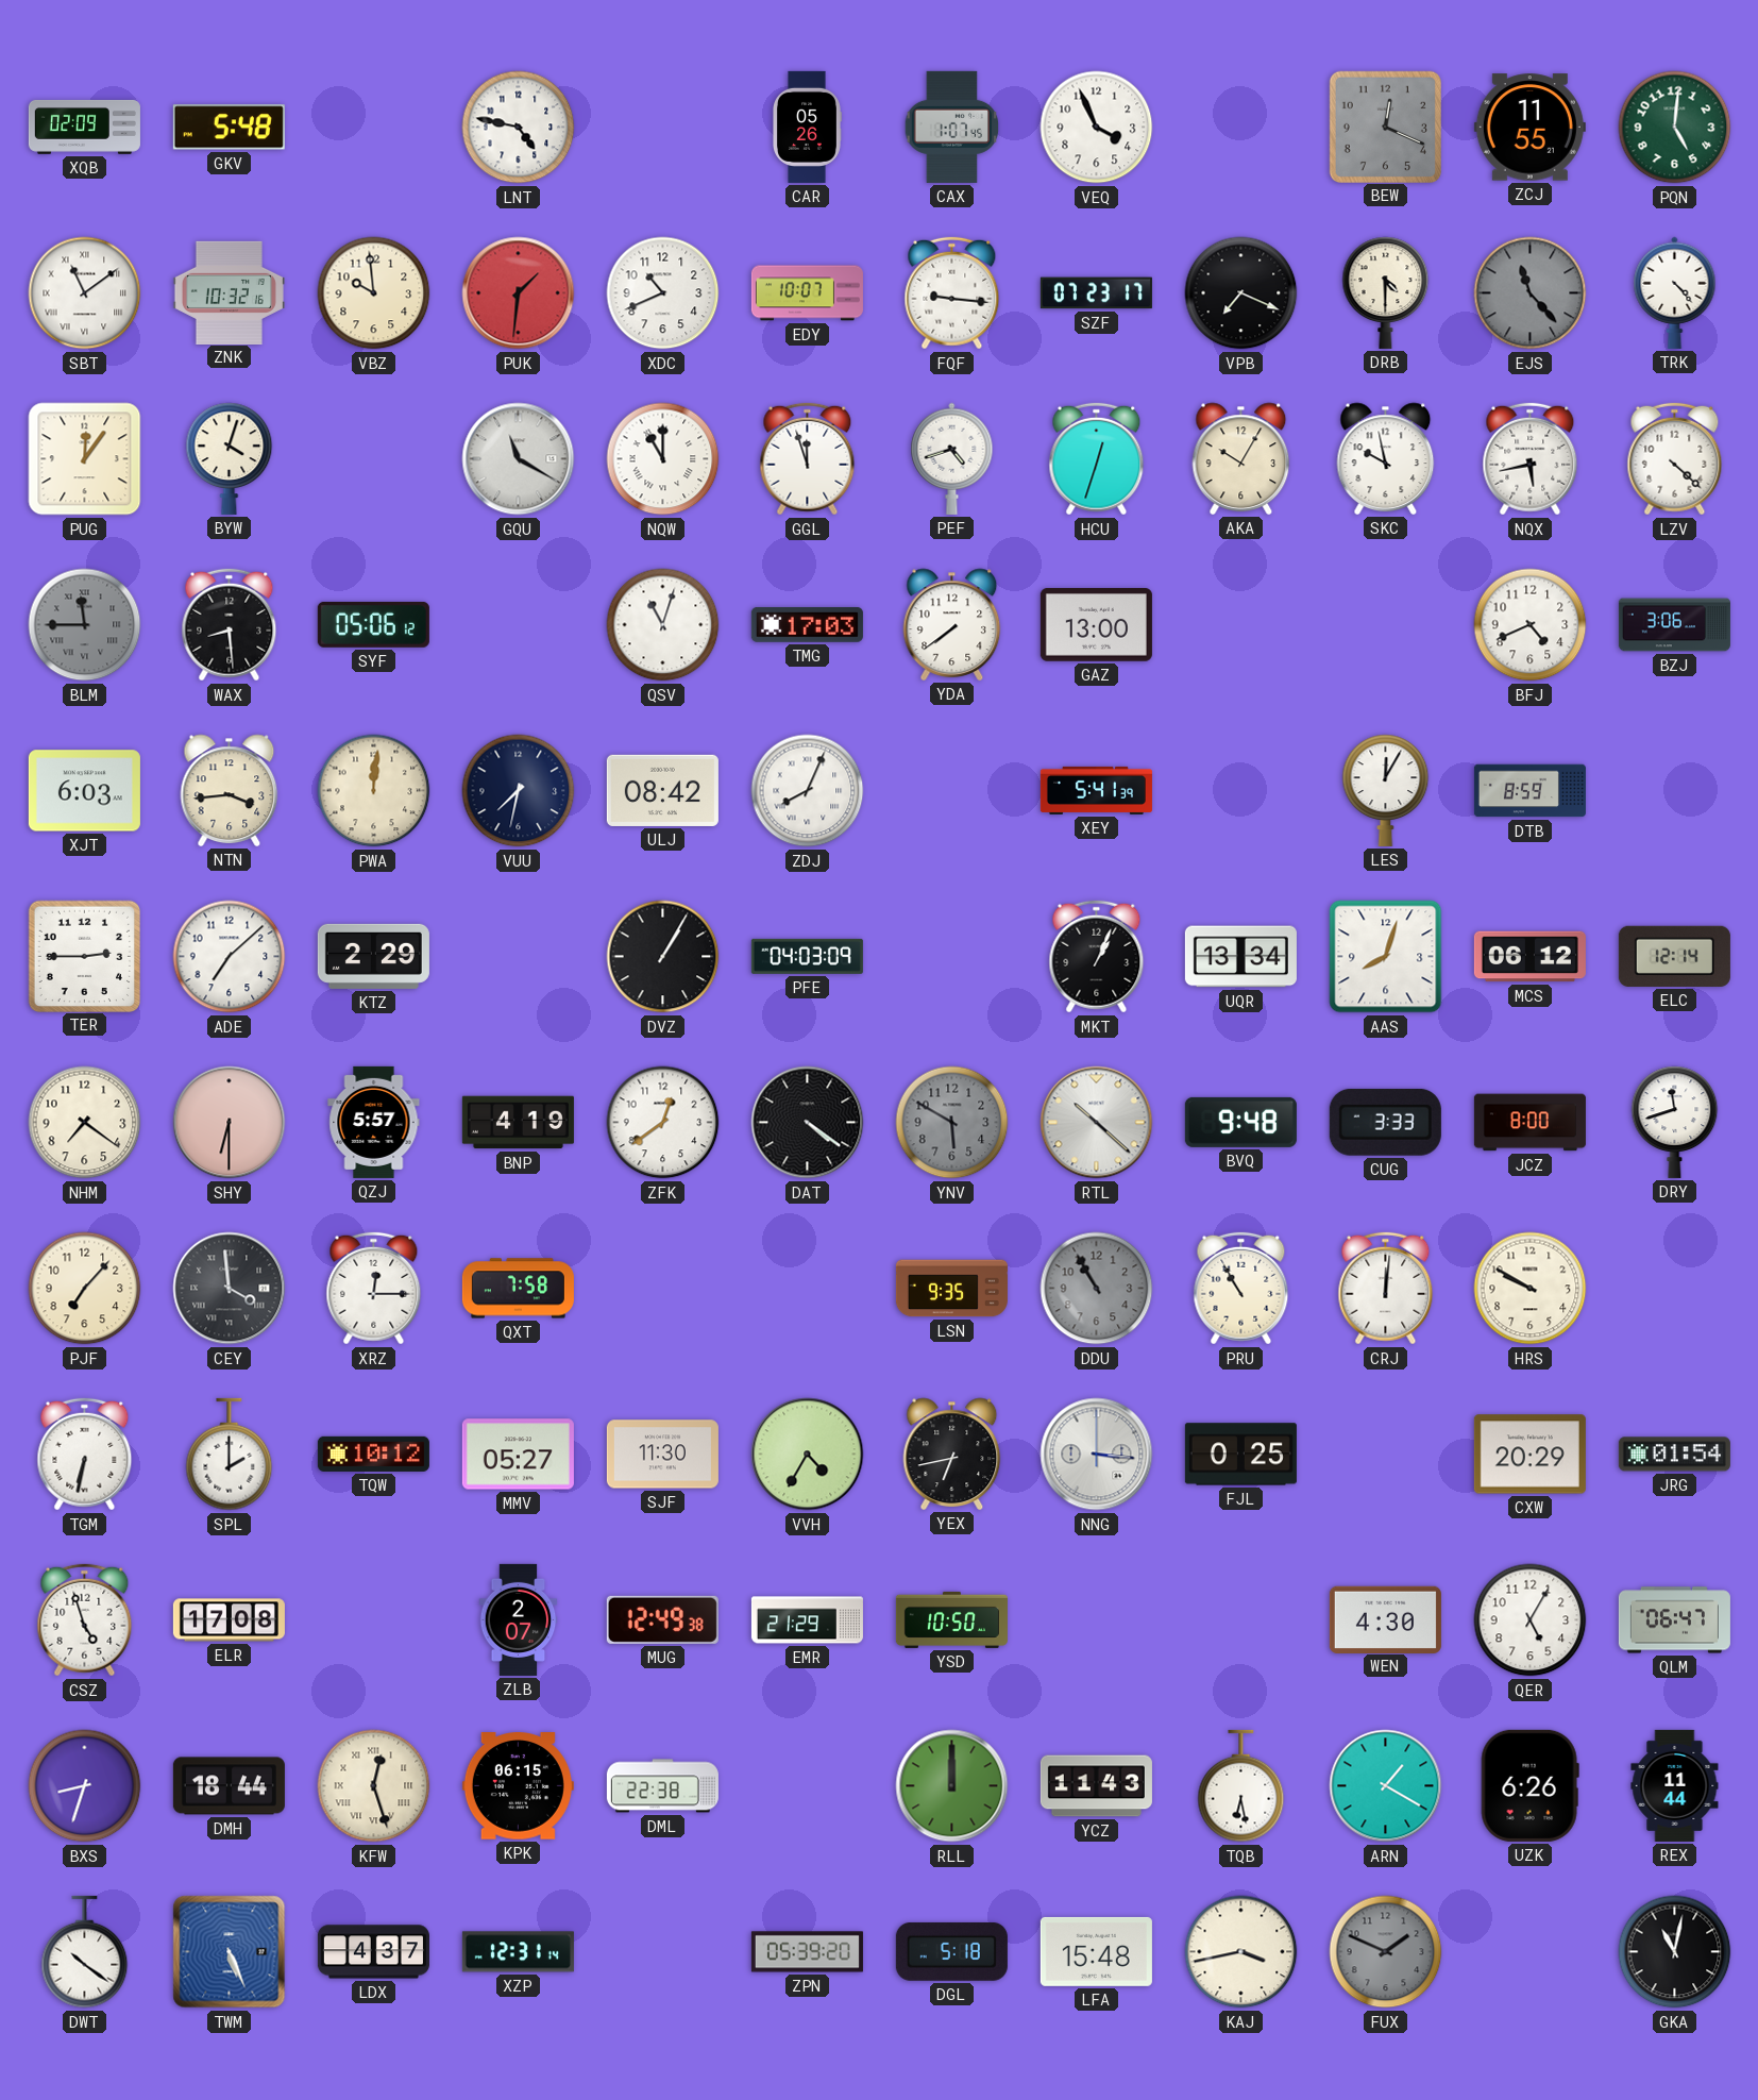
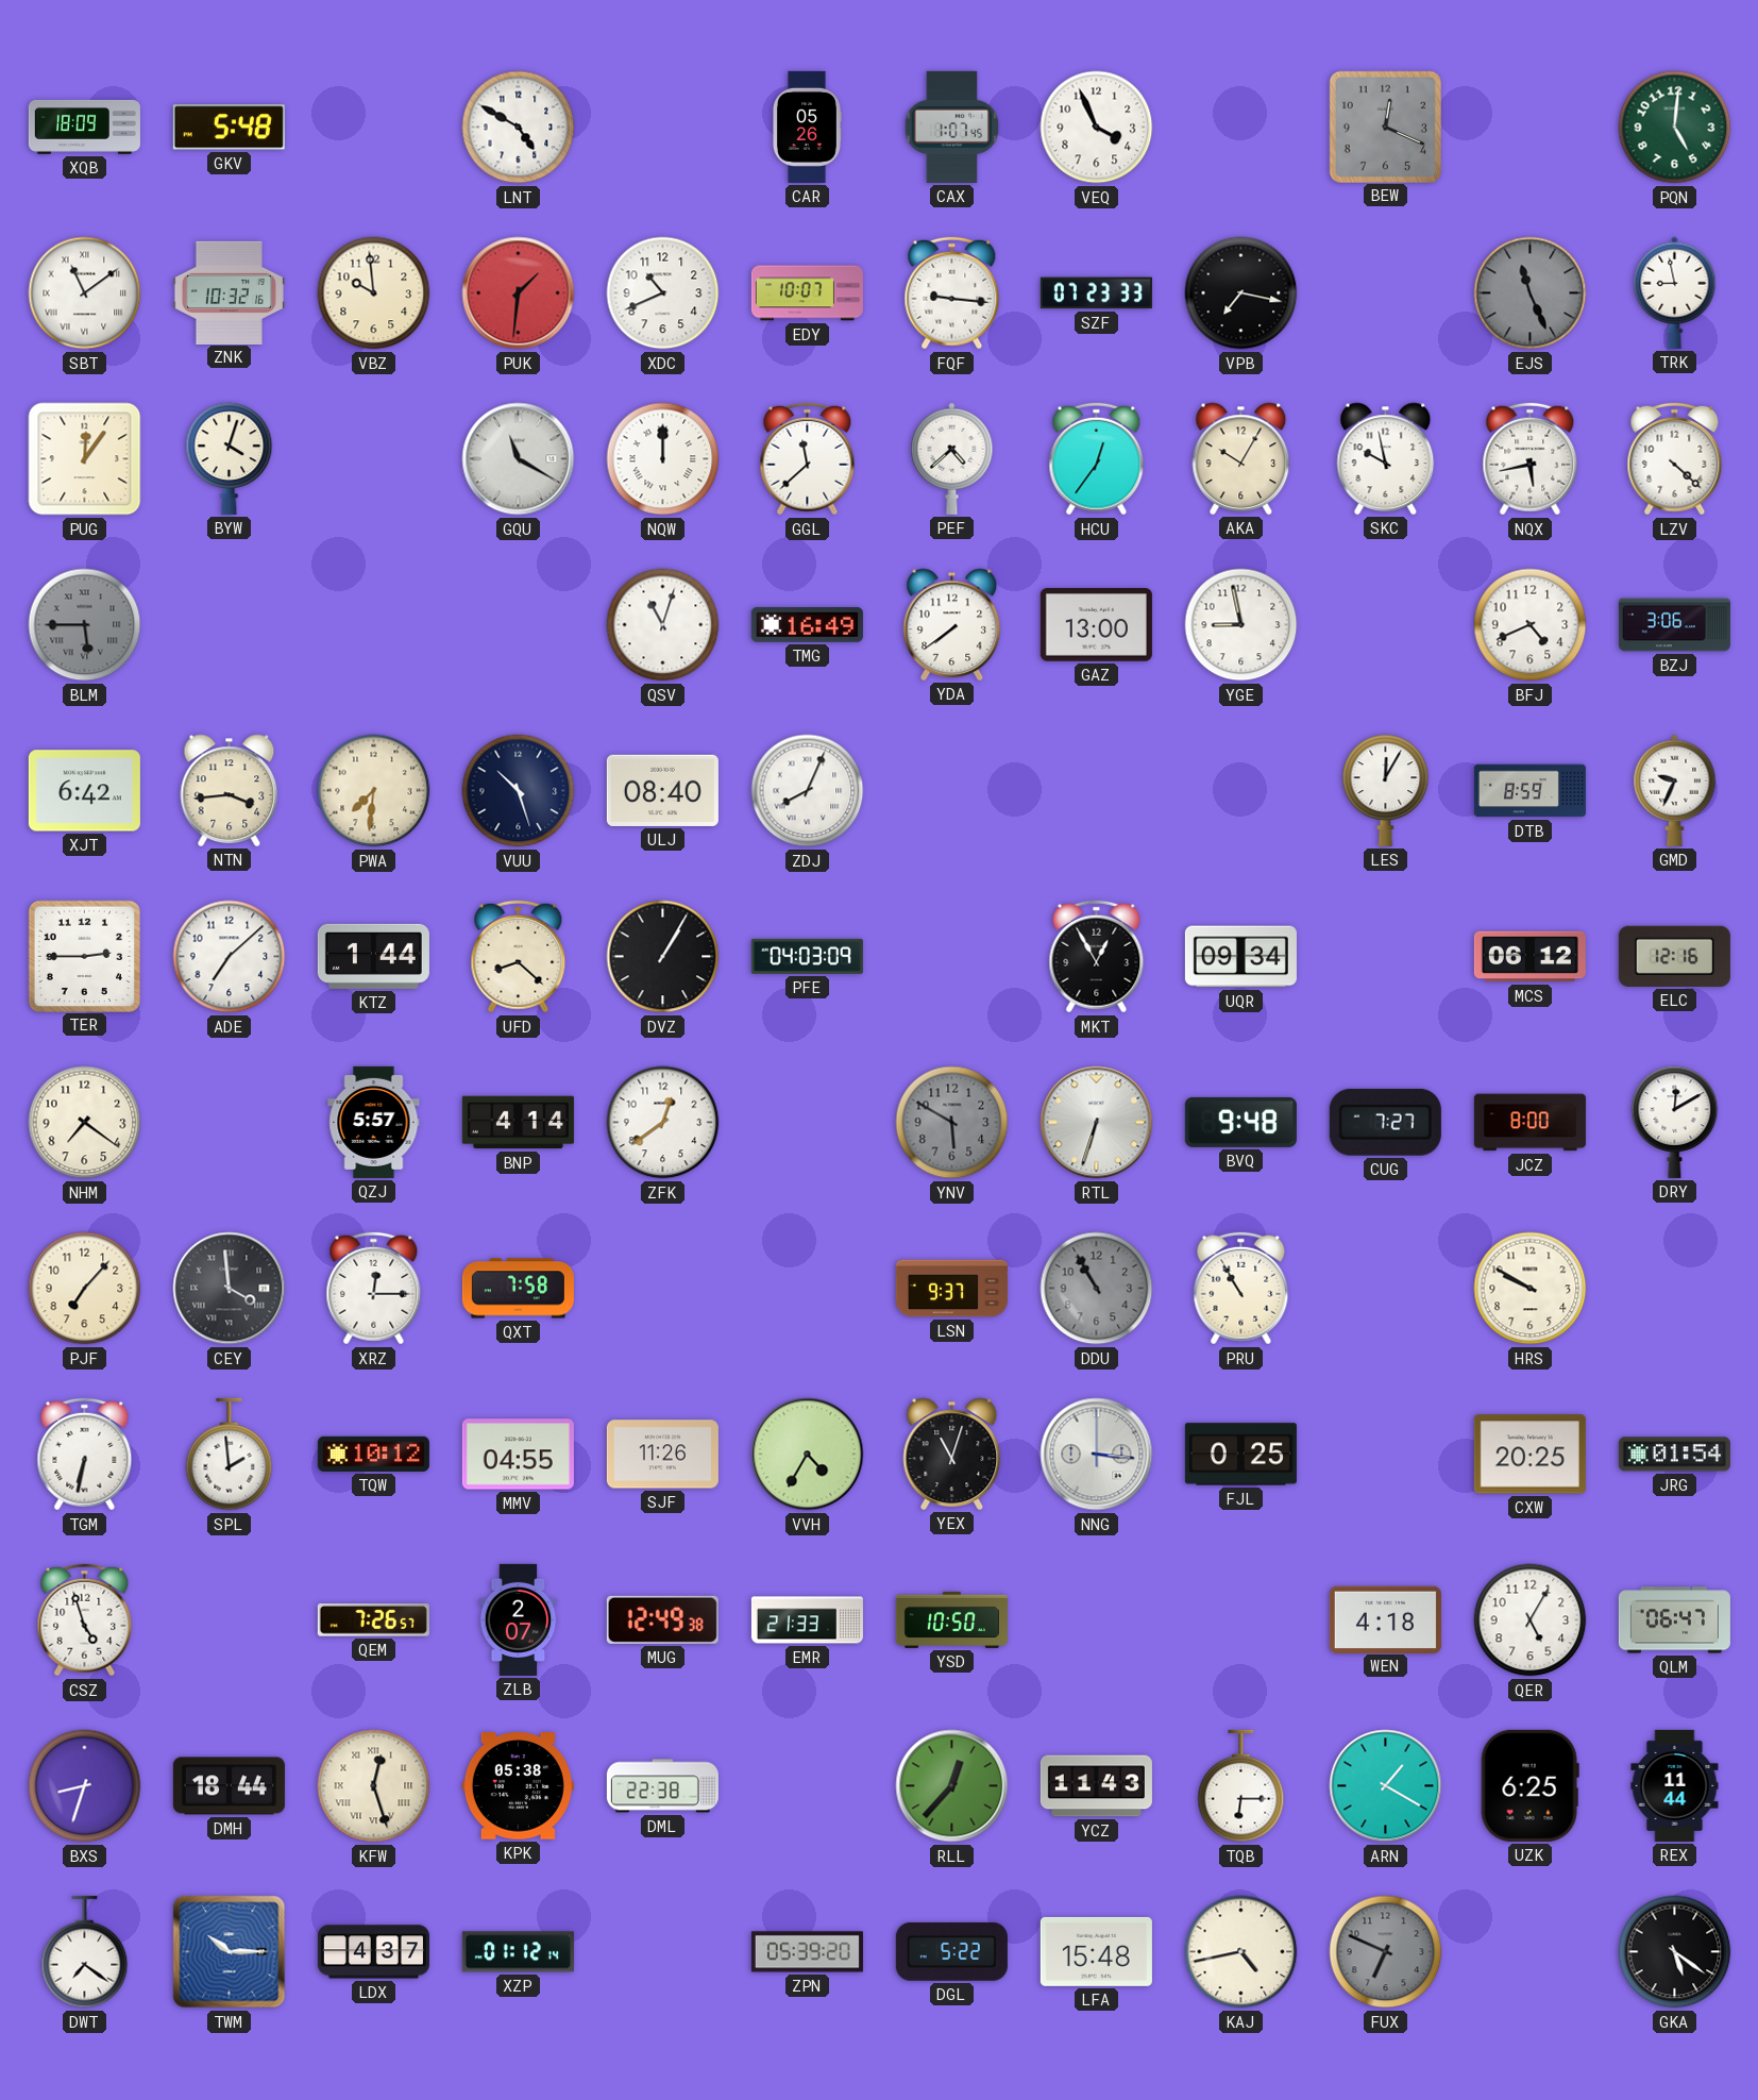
XQB: 02:09 -> 18:09 (84, 128)
LNT: 4:47 -> 4:50 (519, 128)
ZCJ: 11:55 -> none (1529, 128)
SZF: 07:23:17 -> 07:23:33 (1096, 293)
VPB: 7:19 -> 7:17 (1241, 293)
DRB: 4:30 -> none (1386, 292)
EJS: 11:23 -> 11:26 (1531, 293)
TRK: 4:23 -> 8:58 (1675, 292)
NQW: 11:00 -> 12:00 (663, 459)
GGL: 11:57 -> 11:38 (808, 459)
PEF: 4:42 -> 4:38 (952, 458)
HCU: 12:33 -> 12:36 (1097, 459)
BLM: 11:45 -> 5:45 (85, 625)
WAX: 8:29 -> none (230, 625)
SYF: 05:06 -> none (373, 624)
TMG: 17:03 -> 16:49 (807, 624)
YGE: none -> 8:58 (1241, 625)
XJT: 6:03 -> 6:42 (84, 791)
PWA: 12:01 -> 7:31 (374, 791)
VUU: 7:32 -> 10:27 (519, 791)
ULJ: 08:42 -> 08:40 (662, 790)
XEY: 5:41 -> none (1096, 790)
GMD: none -> 9:34 (1675, 790)
KTZ: 2:29 -> 1:44 (373, 956)
UFD: none -> 8:22 (519, 957)
MKT: 1:04 -> 12:55 (1097, 957)
UQR: 13:34 -> 09:34 (1240, 957)
AAS: 8:03 -> none (1386, 957)
ELC: 12:14 -> 12:16 (1674, 956)
SHY: 6:30 -> none (230, 1123)
BNP: 4:19 -> 4:14 (518, 1123)
DAT: 4:21 -> none (808, 1123)
RTL: 10:22 -> 6:33 (1097, 1123)
CUG: 3:33 -> 7:27 (1385, 1122)
DRY: 11:42 -> 12:10 (1675, 1122)
LSN: 9:35 -> 9:37 (951, 1289)
CRJ: 12:01 -> none (1386, 1289)
SPL: 2:00 -> 1:59 (230, 1455)
MMV: 05:27 -> 04:55 (518, 1455)
SJF: 11:30 -> 11:26 (662, 1455)
YEX: 6:43 -> 11:03 (952, 1454)
CXW: 20:29 -> 20:25 (1529, 1455)
ELR: 17:08 -> none (229, 1620)
QEM: none -> 7:26 (373, 1620)
EMR: 21:29 -> 21:33 (807, 1620)
WEN: 4:30 -> 4:18 (1385, 1619)
KPK: 06:15 -> 05:38 (518, 1786)
RLL: 12:00 -> 12:37 (952, 1786)
TQB: 6:28 -> 6:15 (1241, 1786)
UZK: 6:26 -> 6:25 (1529, 1785)
DWT: 10:21 -> 7:21 (85, 1952)
TWM: 5:26 -> 10:15 (230, 1952)
XZP: 12:31 -> 01:12 (518, 1952)
DGL: 5:18 -> 5:22 (951, 1951)
KAJ: 3:43 -> 4:43 (1241, 1952)
FUX: 1:49 -> 6:49 (1386, 1952)
GKA: 11:02 -> 5:21 (1675, 1952)
